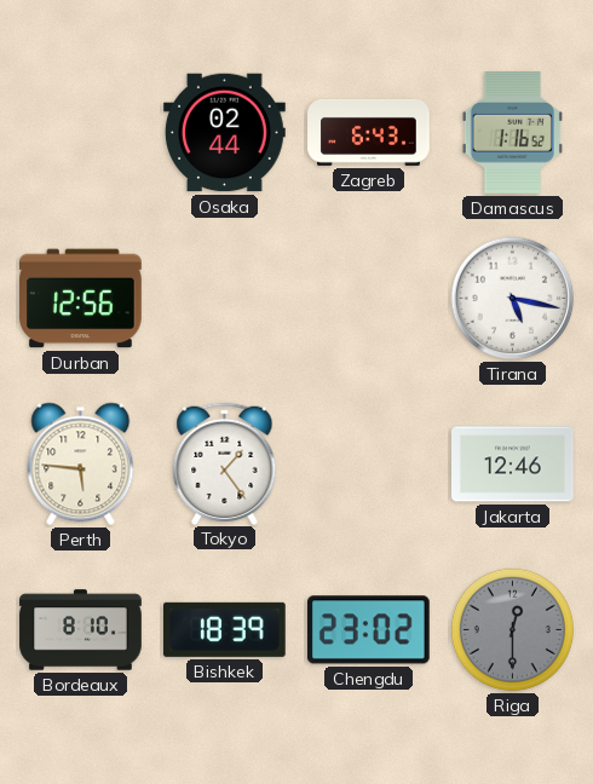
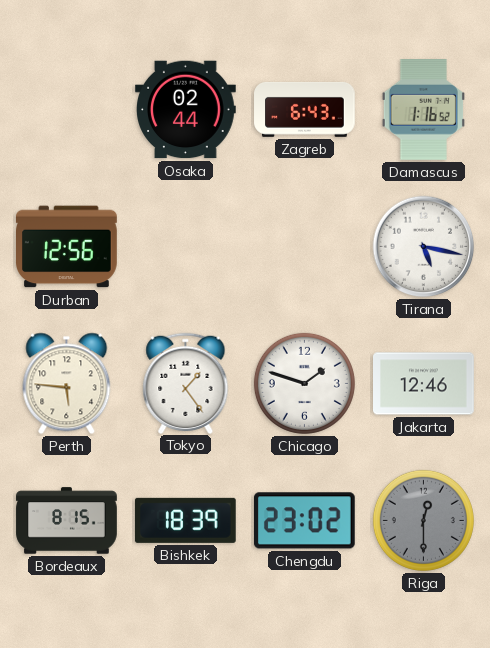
Chicago: none -> 1:48 (304, 383)
Bordeaux: 8:10 -> 8:15 (67, 521)
